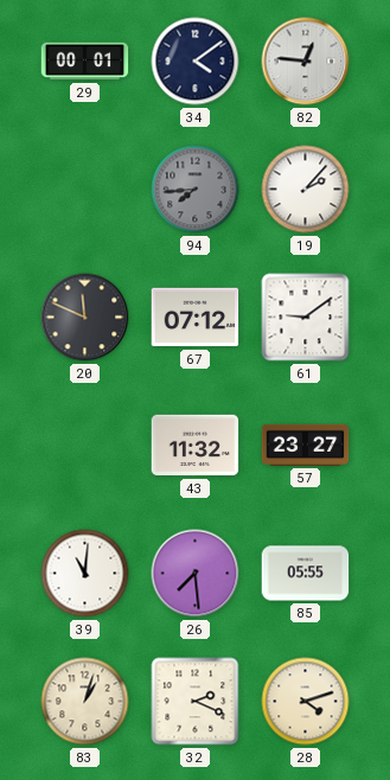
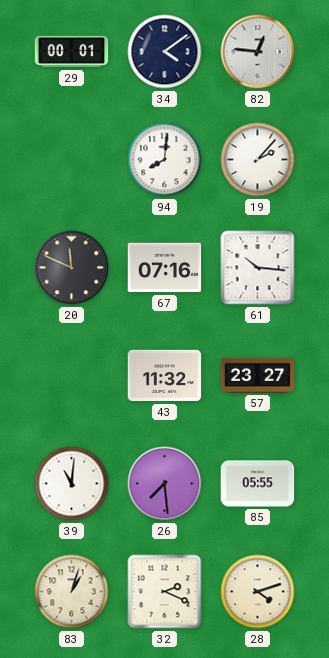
94: 7:44 -> 8:01 (165, 160)
94 dial: grey -> white (165, 160)
67: 07:12 -> 07:16 (165, 268)
61: 9:09 -> 10:16 (258, 268)
